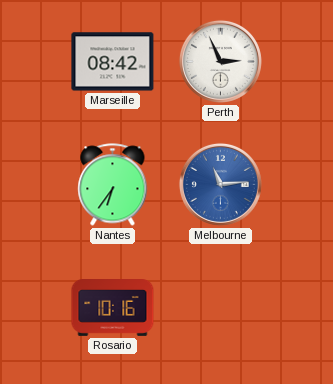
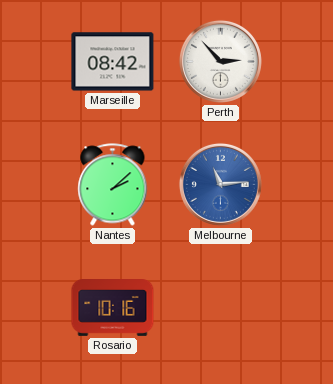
Perth: 2:56 -> 2:53 (220, 61)
Nantes: 6:36 -> 2:08 (113, 185)
